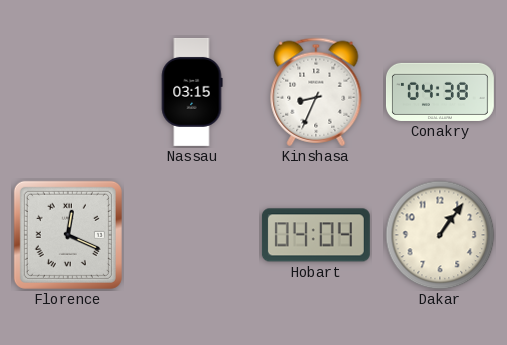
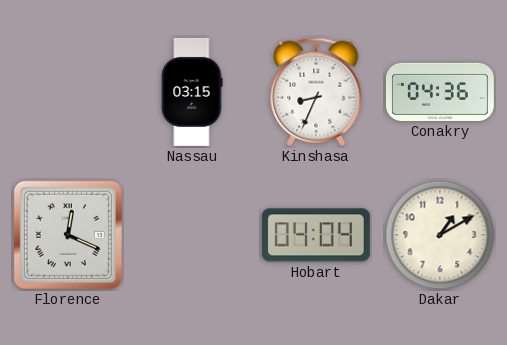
Conakry: 04:38 -> 04:36 (440, 92)
Dakar: 1:06 -> 1:10 (440, 235)
